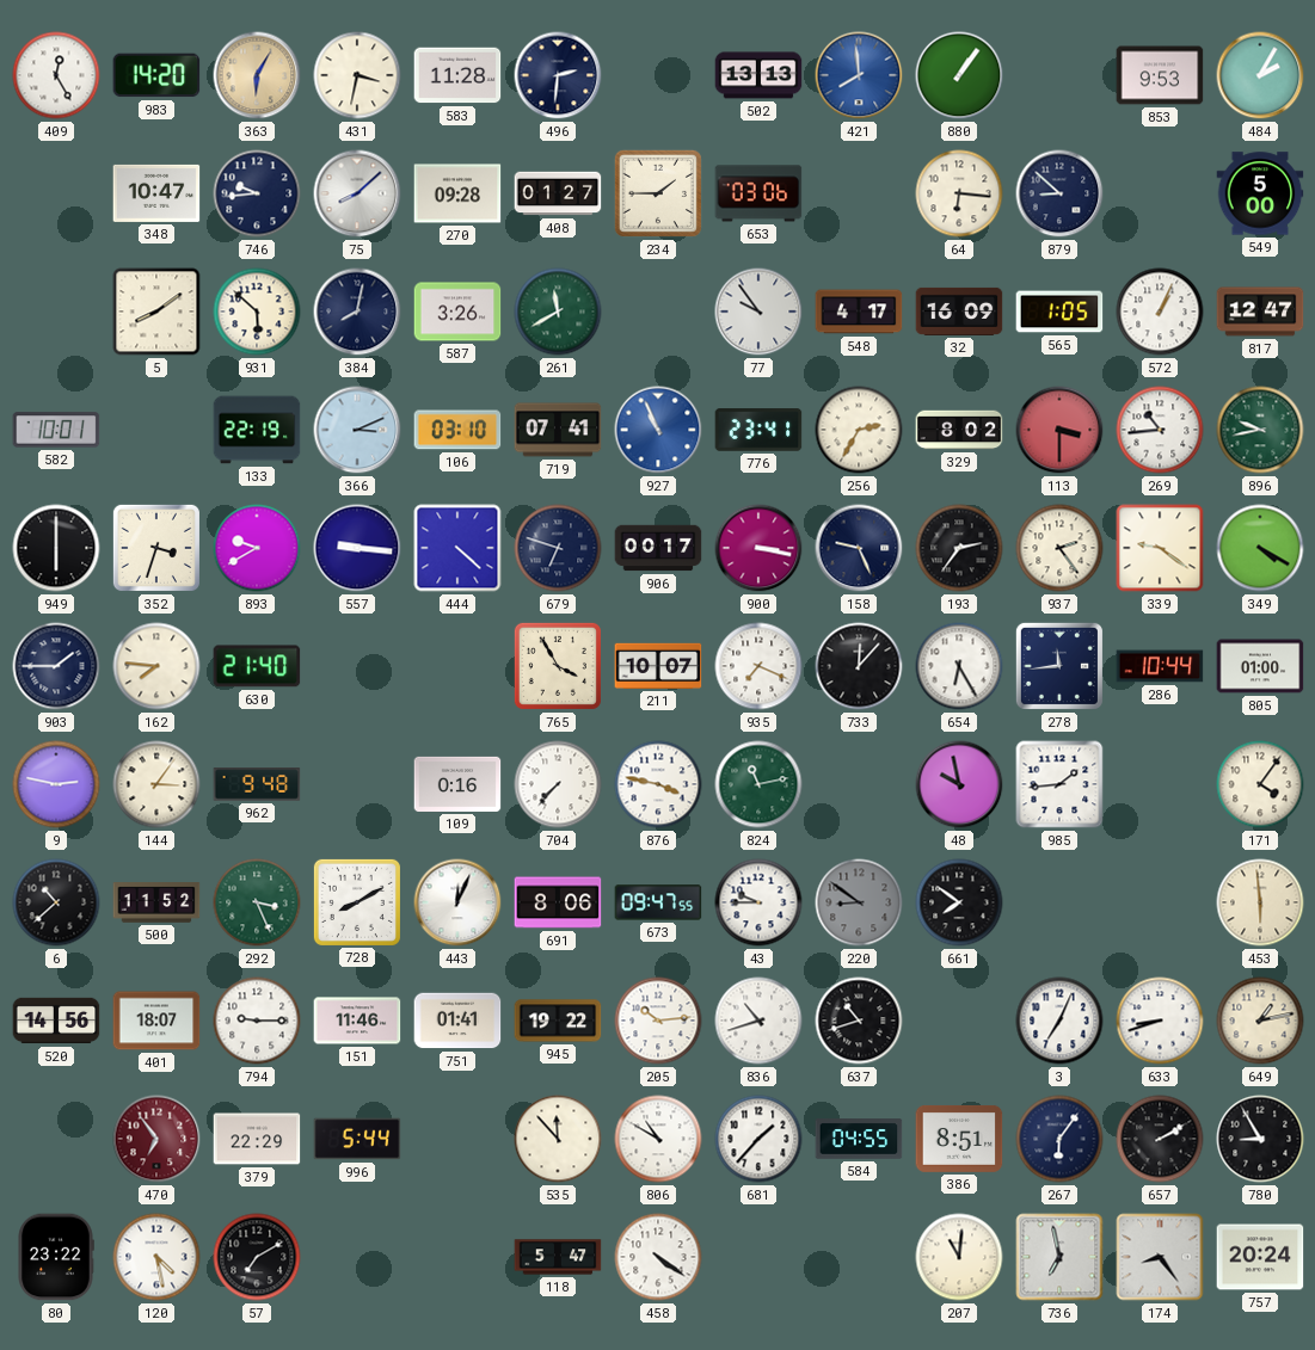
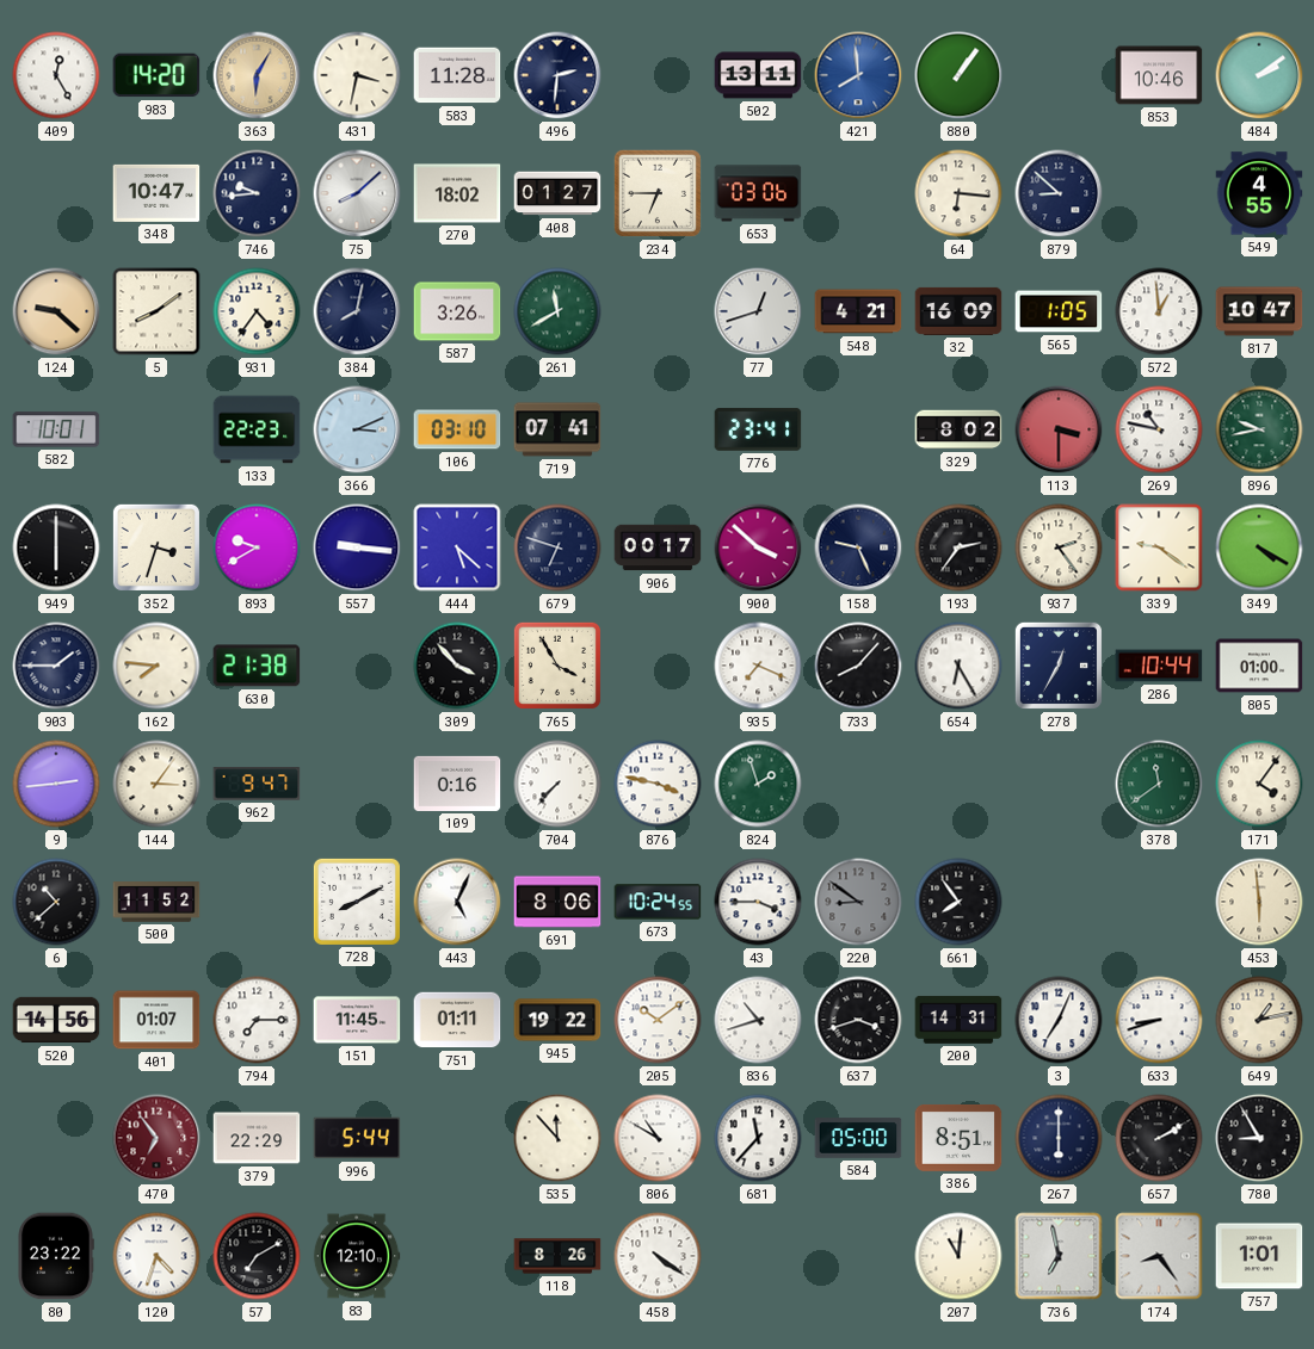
502: 13:13 -> 13:11 (758, 75)
853: 9:53 -> 10:46 (1159, 75)
484: 2:05 -> 2:09 (1259, 75)
270: 09:28 -> 18:02 (457, 193)
234: 1:45 -> 6:45 (658, 193)
549: 5:00 -> 4:55 (1259, 193)
124: none -> 9:22 (56, 311)
931: 5:52 -> 4:36 (257, 311)
77: 9:54 -> 12:42 (758, 311)
548: 4:17 -> 4:21 (858, 311)
572: 1:04 -> 12:59 (1159, 311)
817: 12:47 -> 10:47 (1259, 311)
133: 22:19 -> 22:23 (257, 429)
927: 10:56 -> none (658, 430)
256: 2:35 -> none (859, 430)
269: 10:44 -> 10:47 (1159, 429)
444: 4:22 -> 5:22 (457, 547)
900: 3:17 -> 3:52 (758, 547)
630: 21:40 -> 21:38 (257, 666)
309: none -> 3:53 (457, 666)
211: 10:07 -> none (658, 666)
733: 12:07 -> 8:07 (858, 666)
278: 11:44 -> 12:35 (1059, 666)
9: 2:47 -> 2:44 (56, 784)
962: 9:48 -> 9:47 (257, 784)
824: 11:13 -> 1:57 (758, 784)
48: 9:58 -> none (959, 784)
985: 1:44 -> none (1059, 784)
378: none -> 11:39 (1159, 784)
292: 3:26 -> none (257, 902)
443: 12:04 -> 5:04 (457, 902)
673: 09:47 -> 10:24 (658, 902)
43: 9:45 -> 3:45 (758, 902)
661: 7:51 -> 7:54 (958, 902)
401: 18:07 -> 01:07 (156, 1020)
794: 9:15 -> 7:15 (257, 1020)
151: 11:46 -> 11:45 (357, 1020)
751: 01:41 -> 01:11 (457, 1020)
205: 10:14 -> 10:09 (658, 1020)
637: 10:42 -> 3:42 (858, 1020)
200: none -> 14:31 (958, 1020)
681: 1:37 -> 11:37 (758, 1138)
584: 04:55 -> 05:00 (858, 1138)
267: 6:06 -> 6:00 (1059, 1138)
120: 4:28 -> 4:33 (156, 1256)
83: none -> 12:10 (357, 1256)
118: 5:47 -> 8:26 (557, 1256)
757: 20:24 -> 1:01 (1259, 1256)
